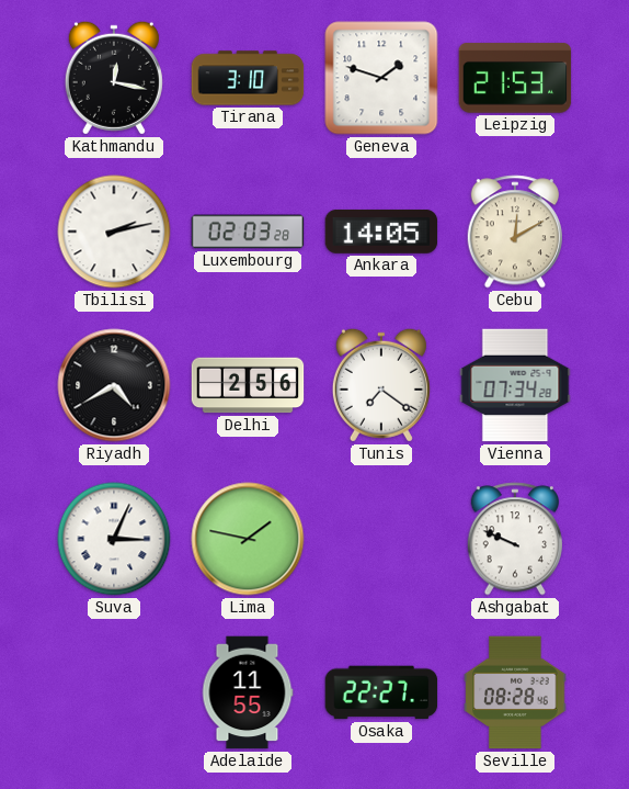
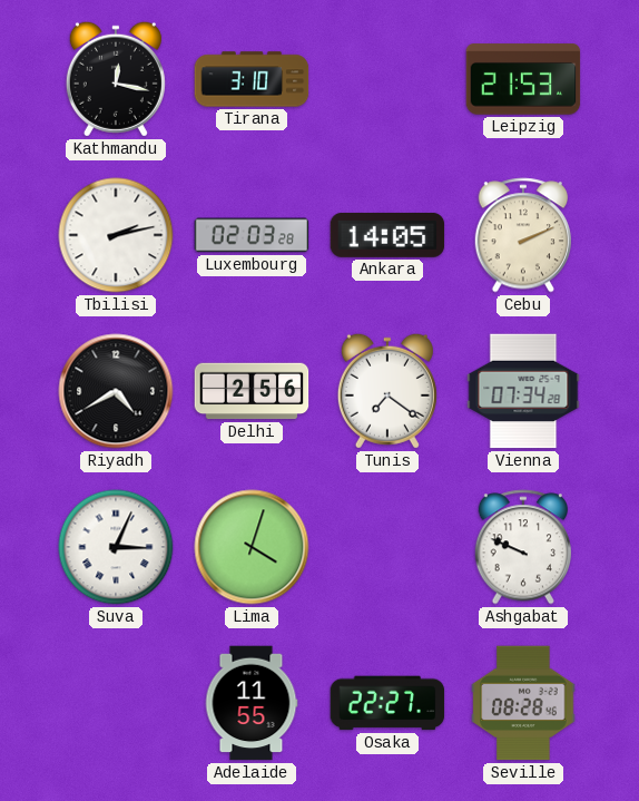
Geneva: 1:48 -> none (381, 78)
Cebu: 12:10 -> 2:11 (522, 235)
Lima: 1:47 -> 4:03 (252, 547)
